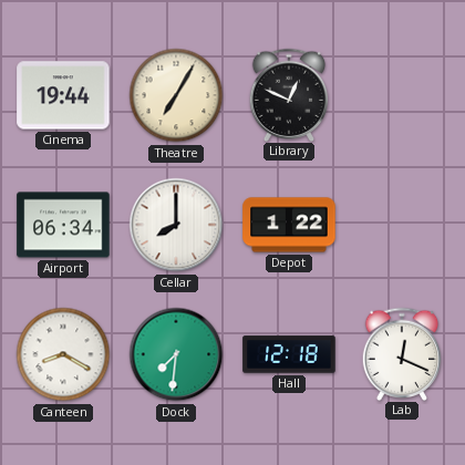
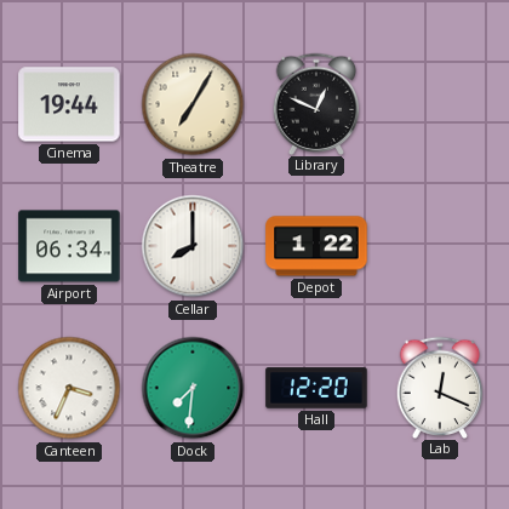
Canteen: 8:20 -> 3:34 (69, 388)
Hall: 12:18 -> 12:20 (316, 388)
